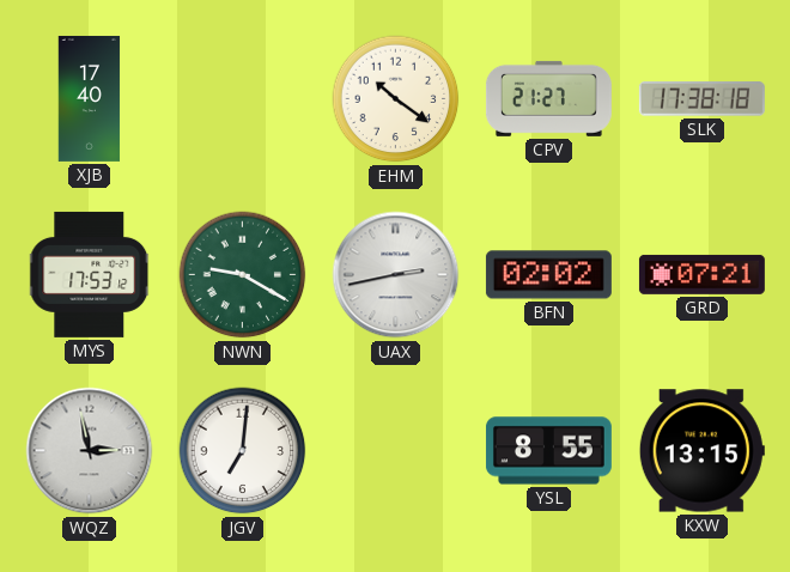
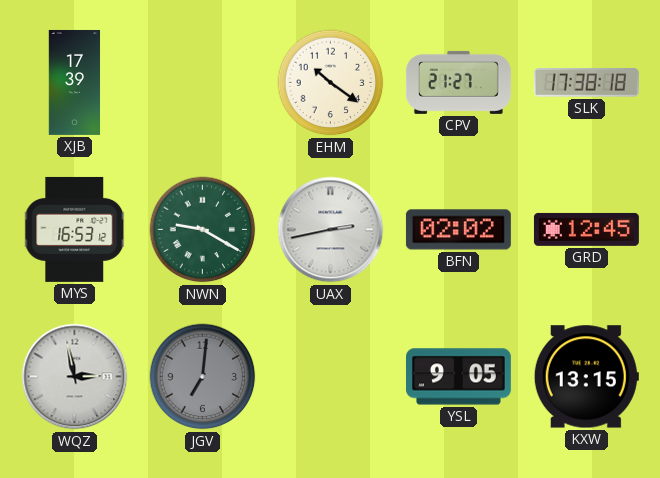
XJB: 17:40 -> 17:39 (75, 82)
MYS: 17:53 -> 16:53 (75, 229)
GRD: 07:21 -> 12:45 (586, 229)
JGV dial: white -> grey (203, 377)
YSL: 8:55 -> 9:05 (458, 377)
